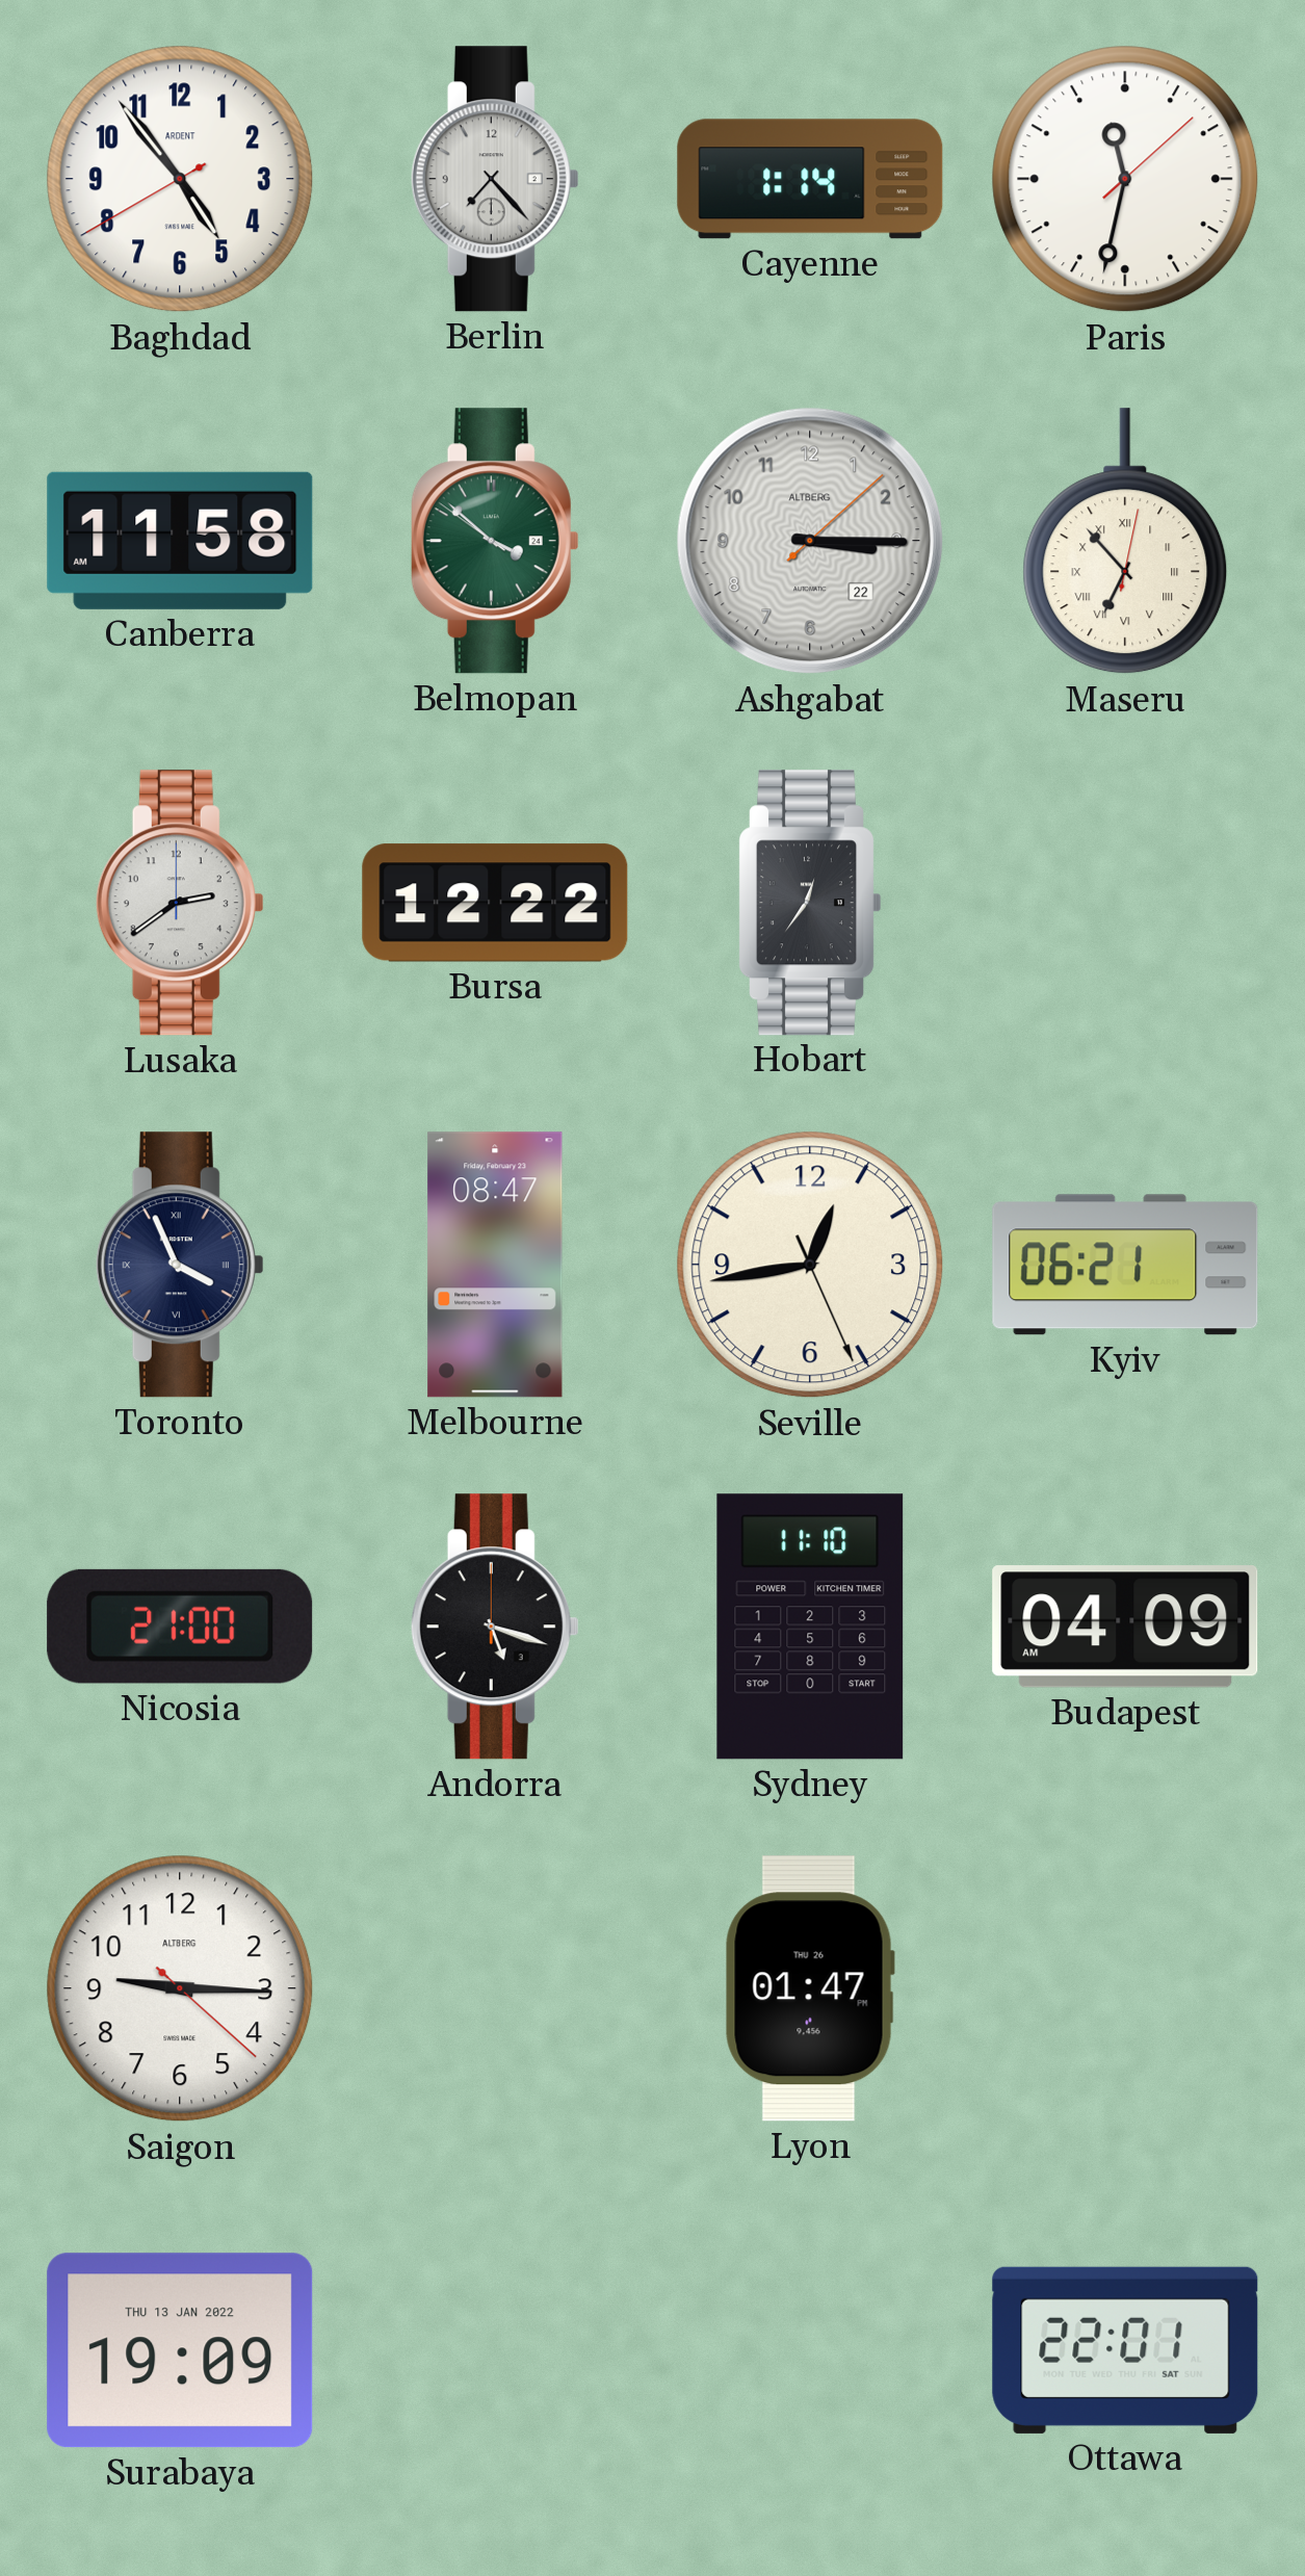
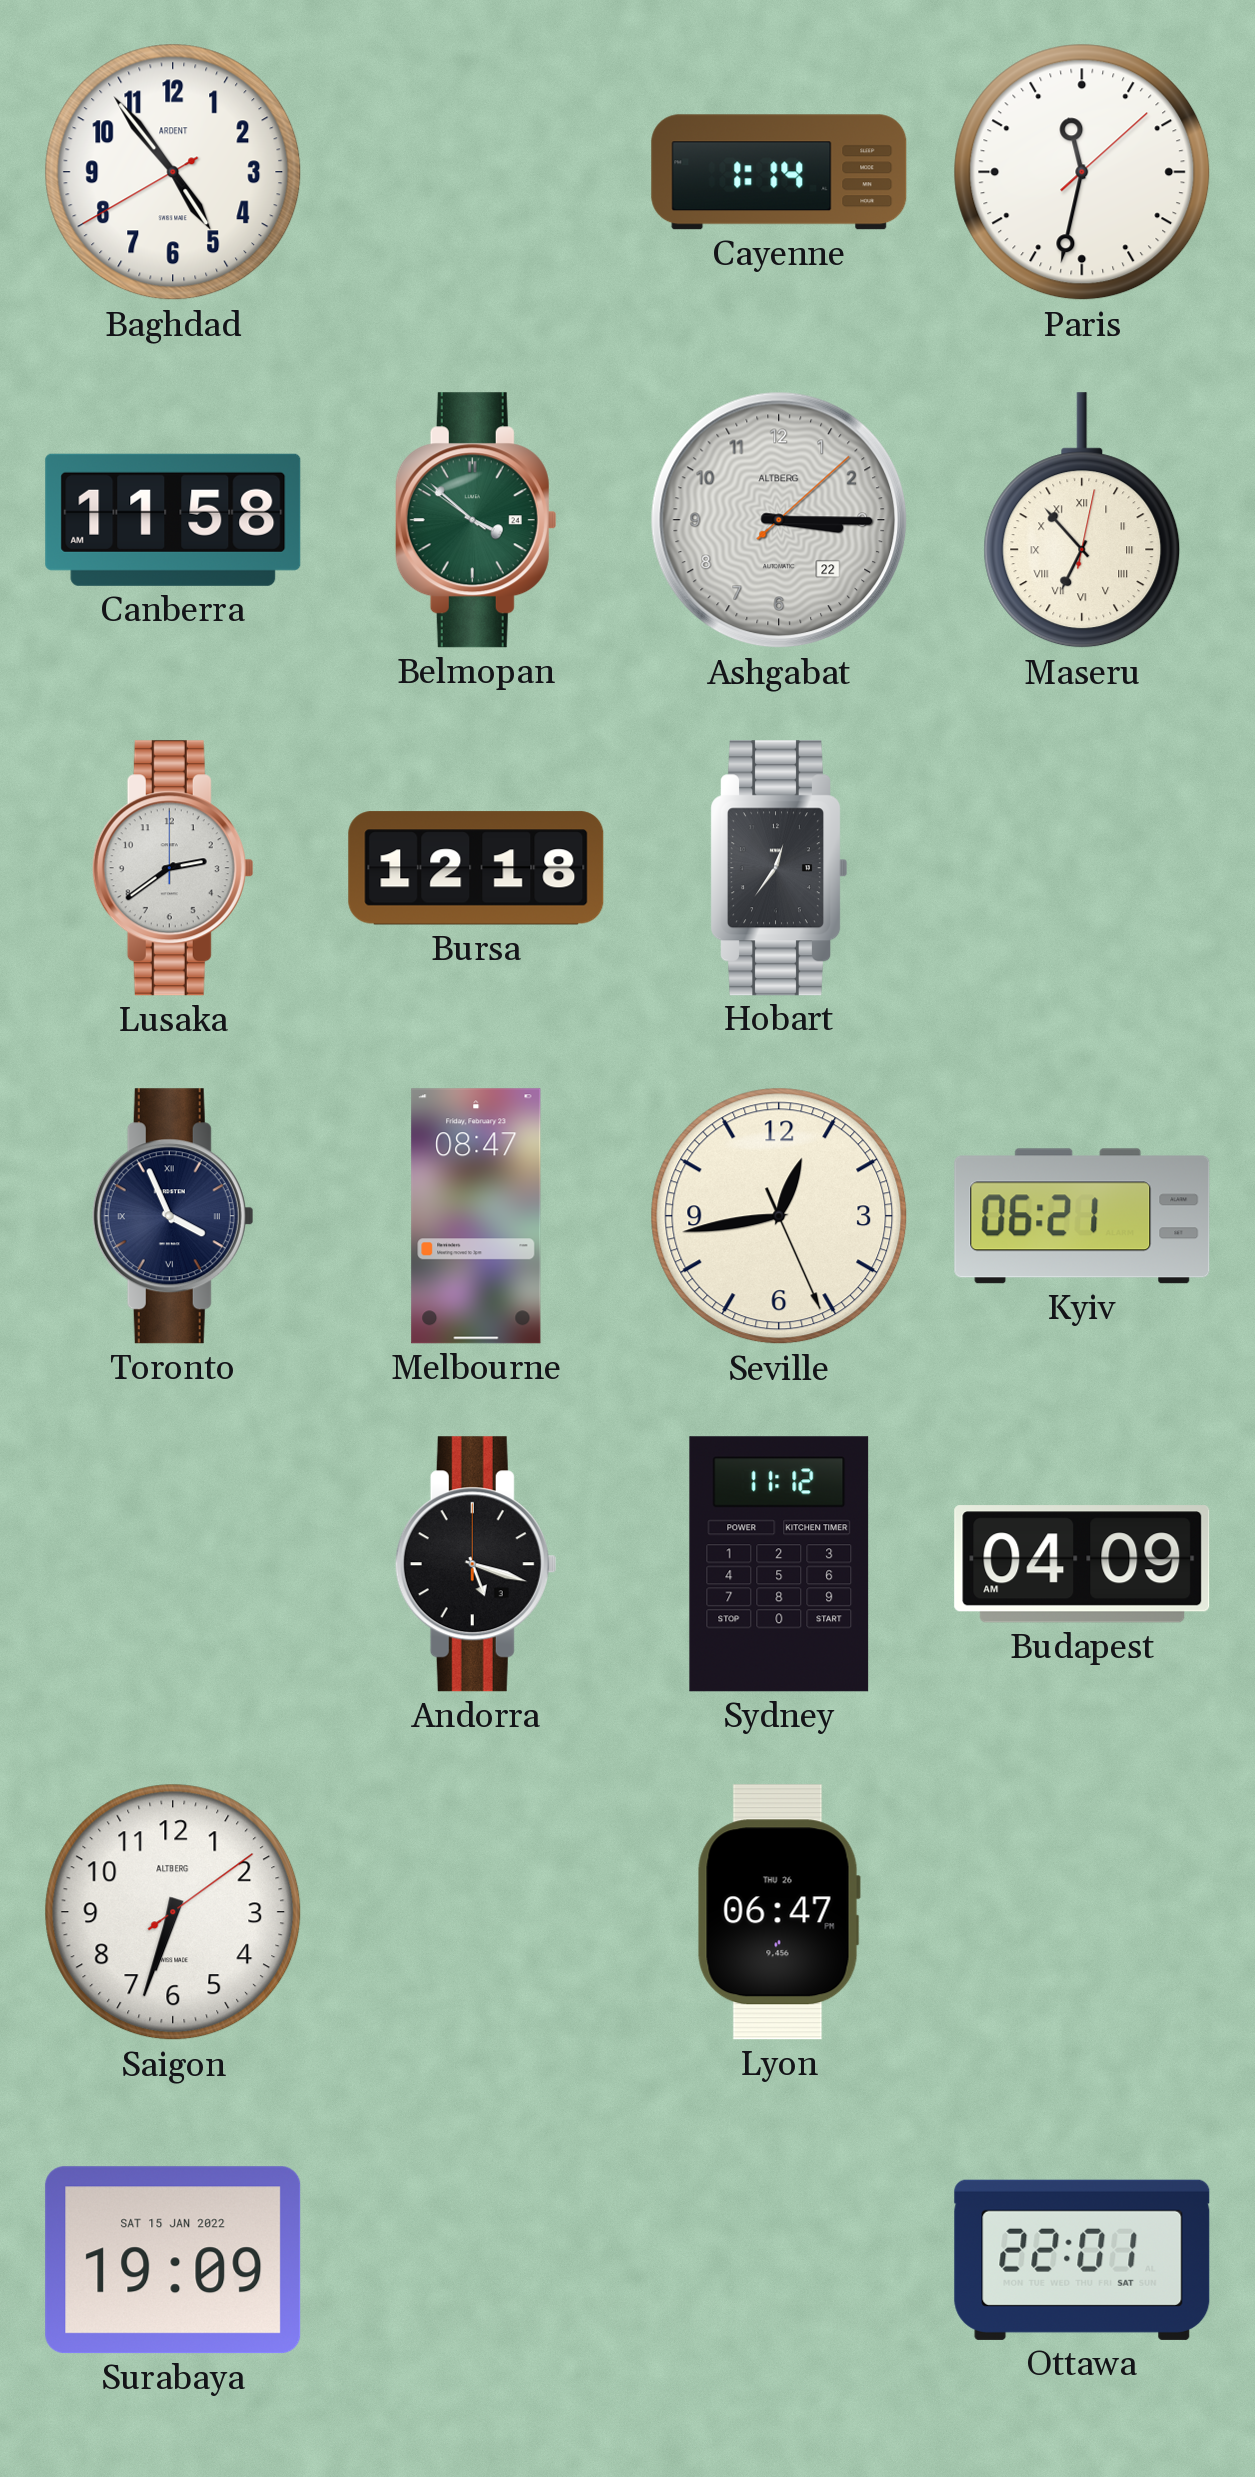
Berlin: 7:23 -> none (495, 179)
Bursa: 12:22 -> 12:18 (476, 868)
Nicosia: 21:00 -> none (180, 1627)
Sydney: 11:10 -> 11:12 (779, 1564)
Saigon: 9:15 -> 6:33 (173, 1912)
Lyon: 01:47 -> 06:47 (779, 1912)
Surabaya date: THU 13 JAN 2022 -> SAT 15 JAN 2022 (173, 2260)
